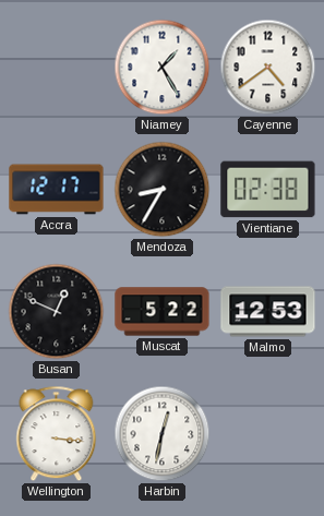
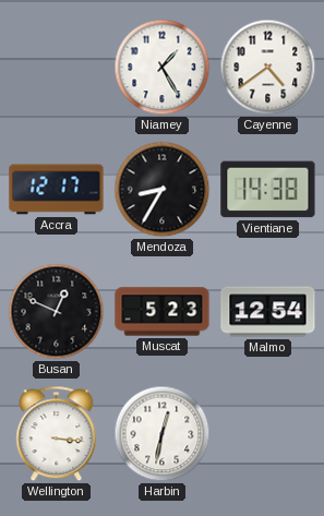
Vientiane: 02:38 -> 14:38 (268, 190)
Muscat: 5:22 -> 5:23 (163, 312)
Malmo: 12:53 -> 12:54 (268, 312)
